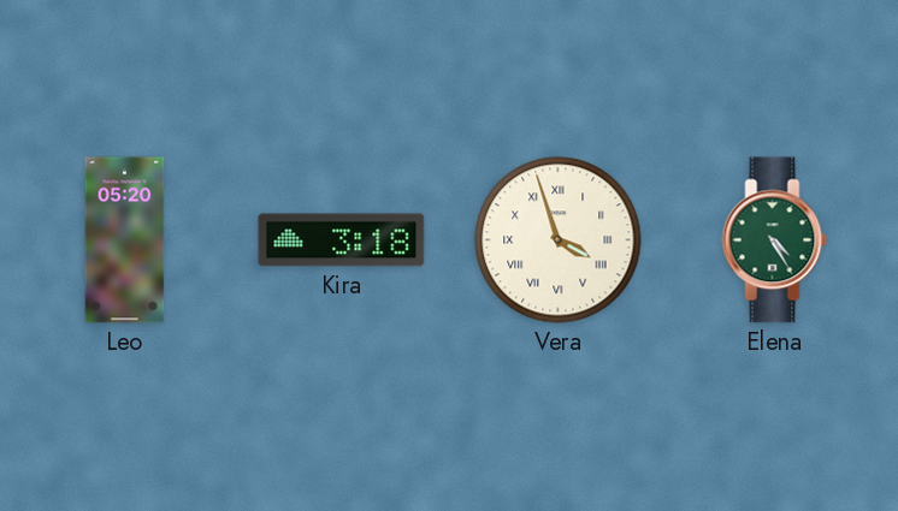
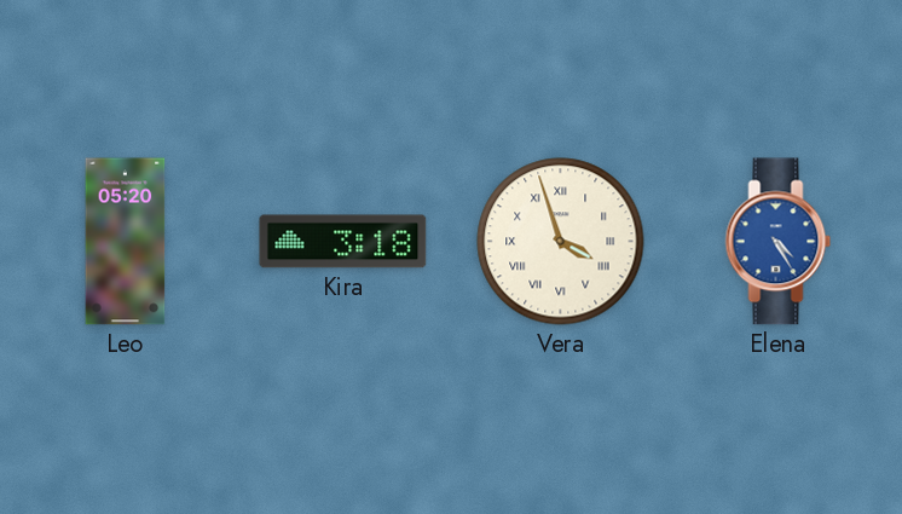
Elena dial: green -> blue (779, 242)
